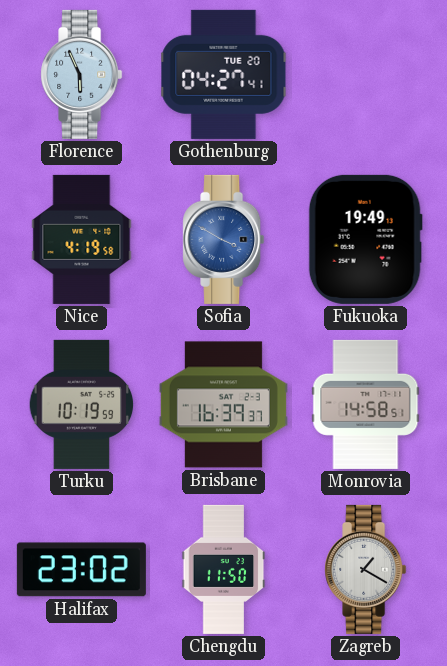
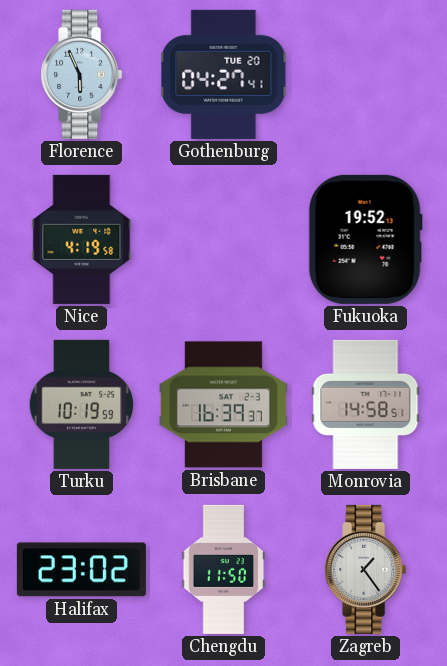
Sofia: 3:50 -> none (224, 239)
Fukuoka: 19:49 -> 19:52 (365, 239)
Zagreb: 1:20 -> 1:24 (366, 569)
